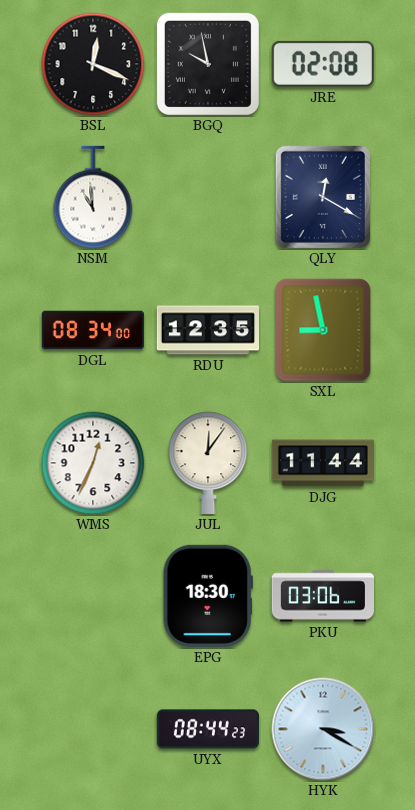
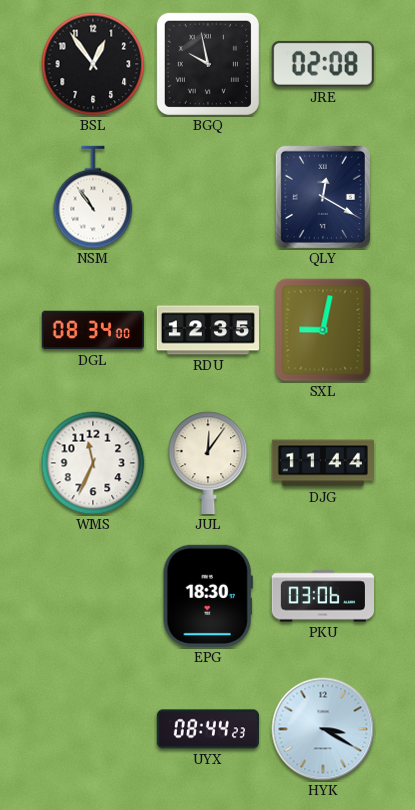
BSL: 12:19 -> 12:54 (93, 64)
NSM: 10:59 -> 10:54 (93, 197)
SXL: 8:58 -> 9:02 (323, 330)
WMS: 12:34 -> 11:34 (93, 463)
